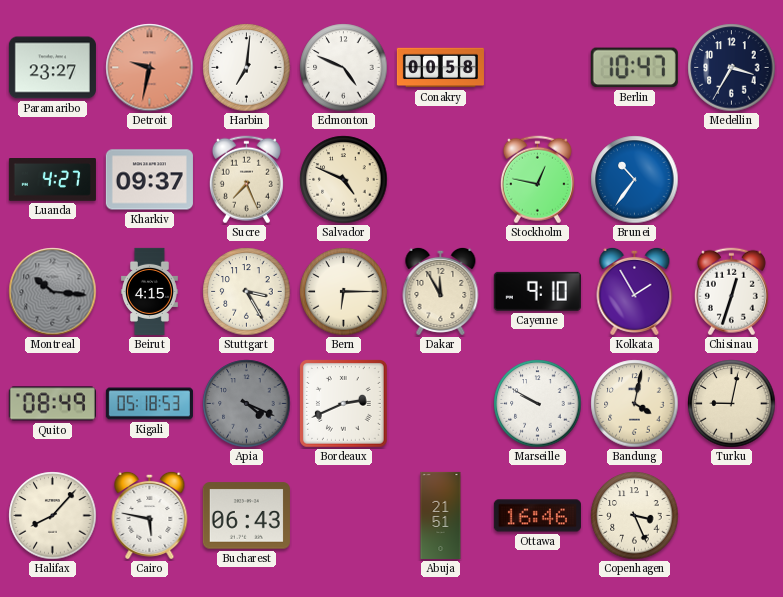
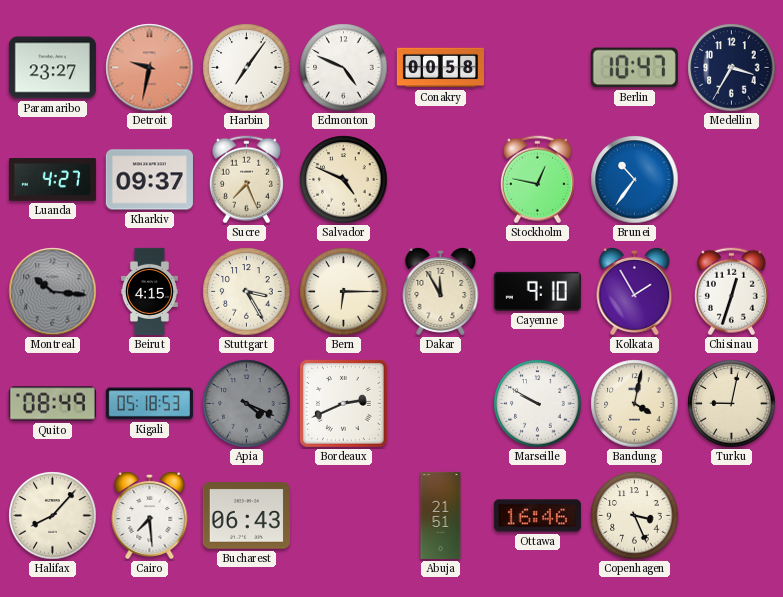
Harbin: 7:01 -> 7:06 (247, 68)
Cairo: 5:47 -> 7:29 (150, 515)
